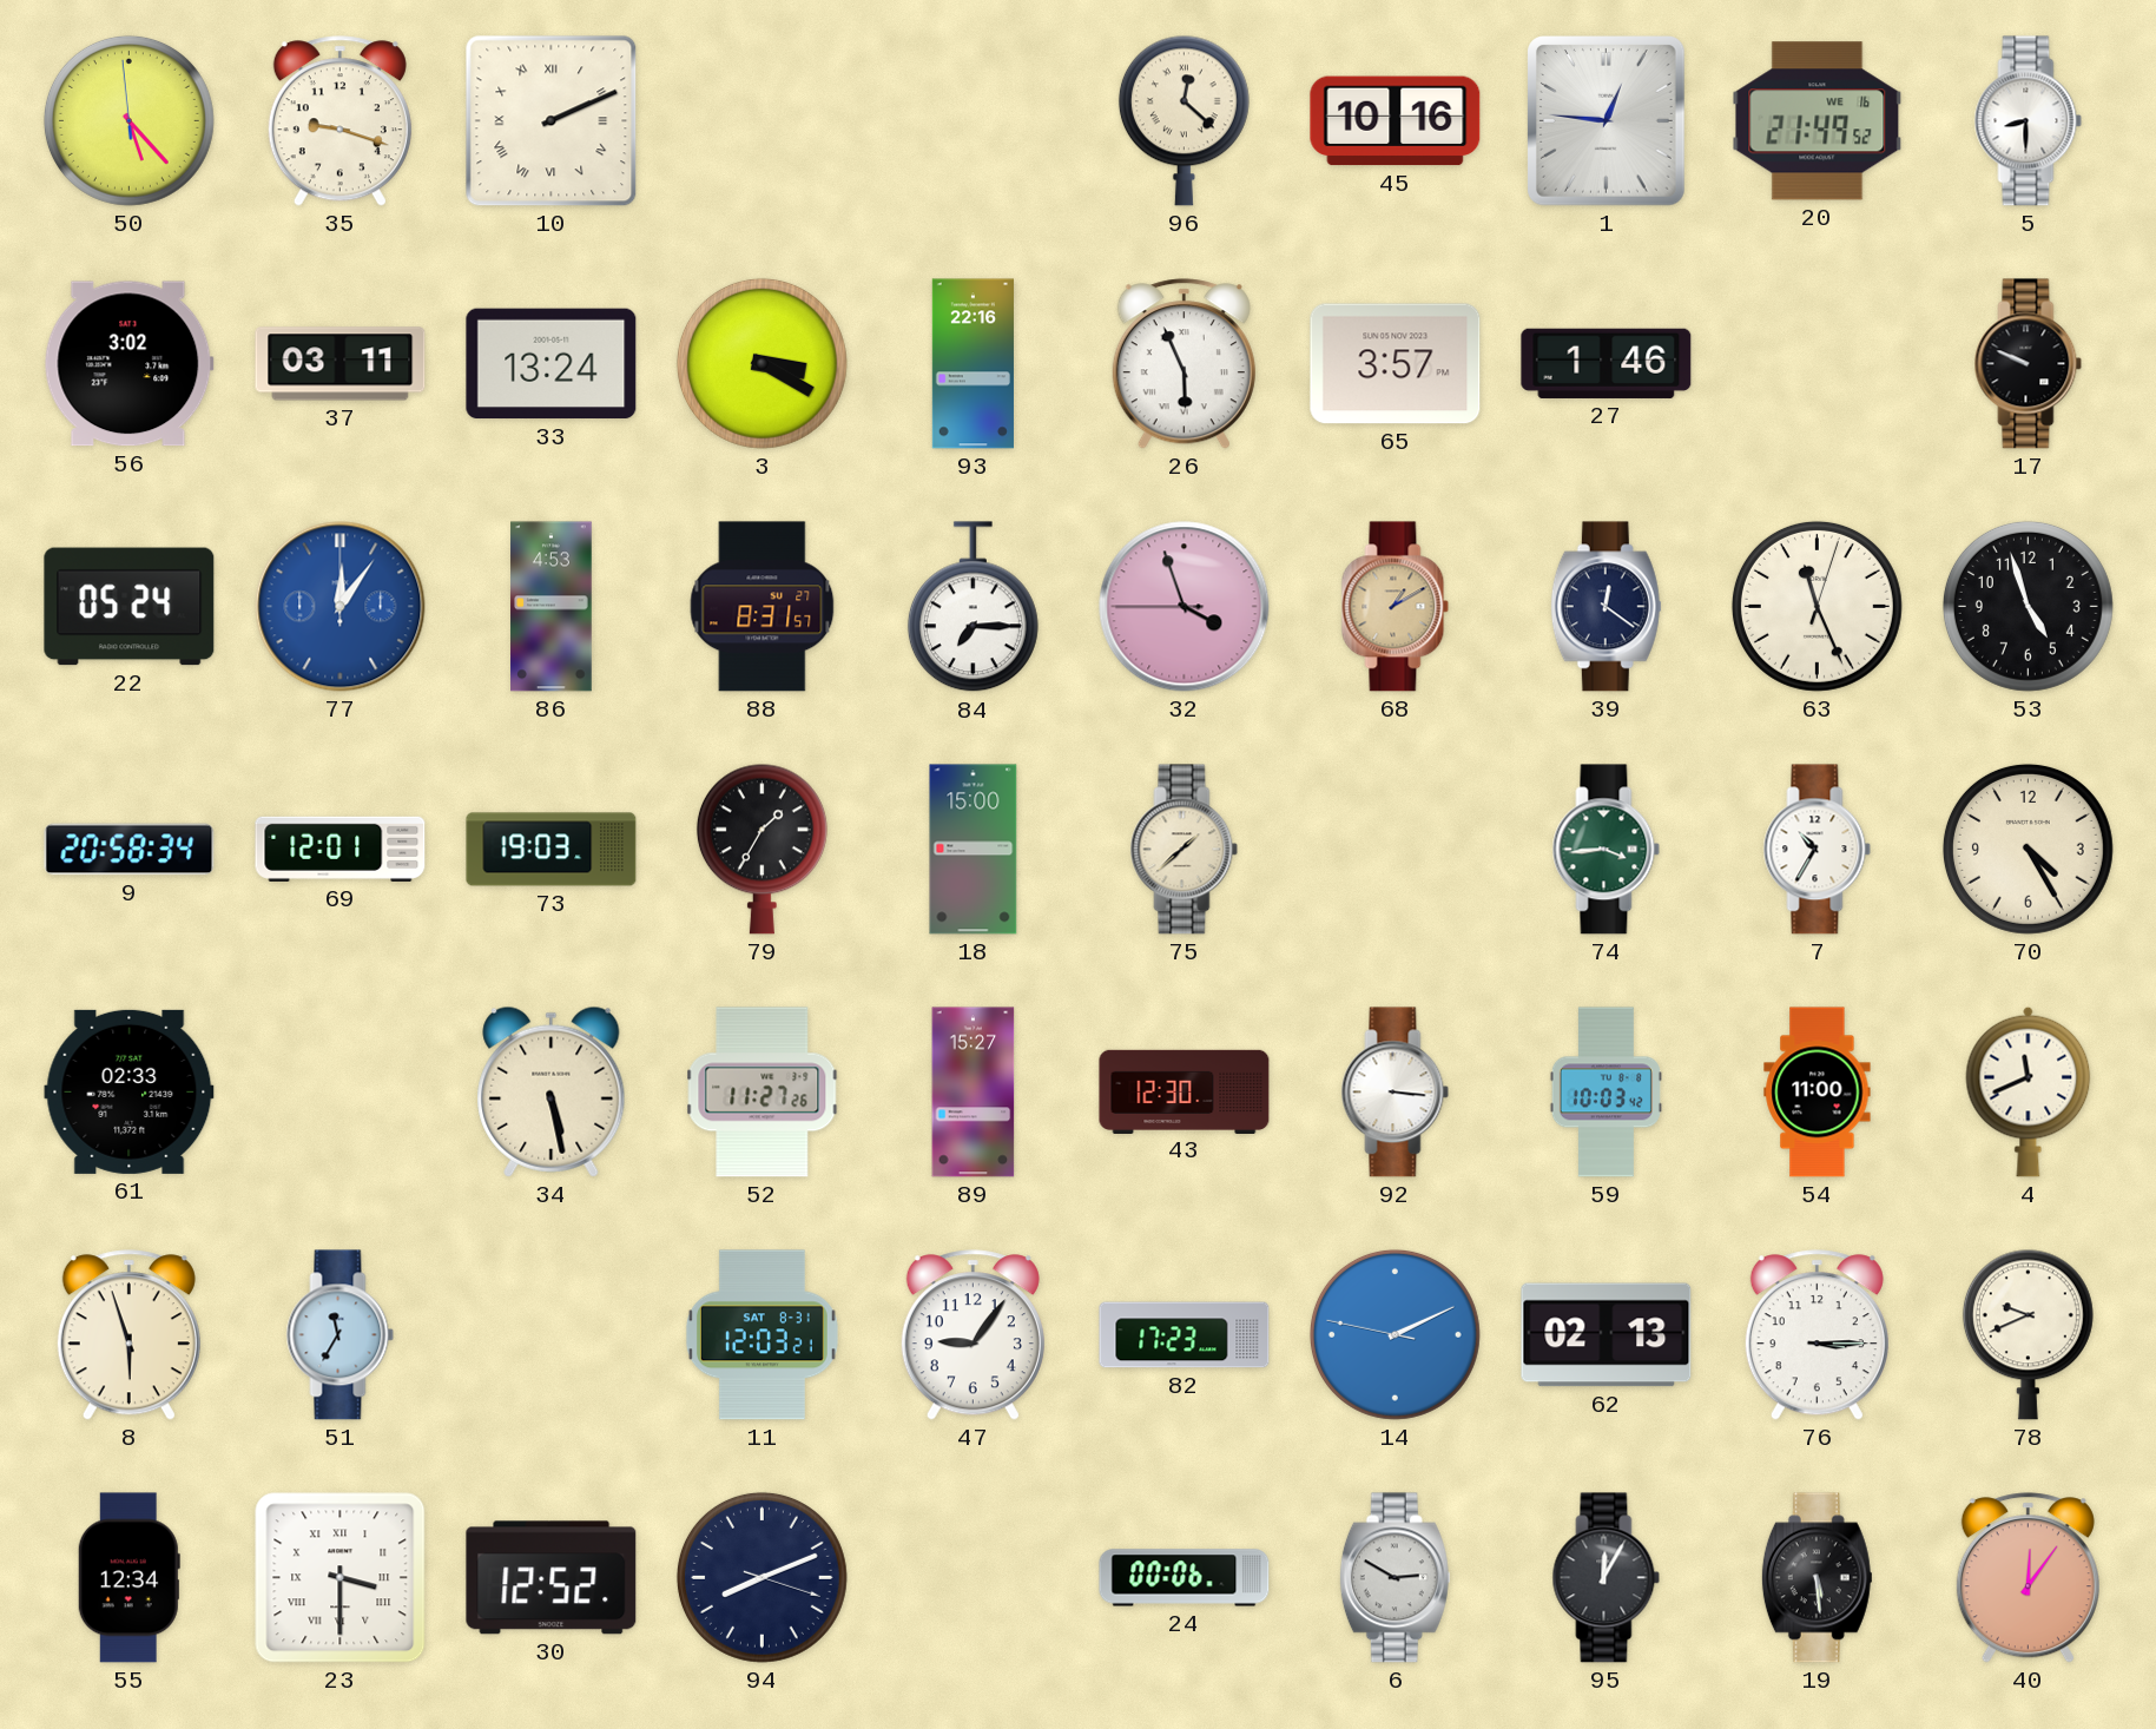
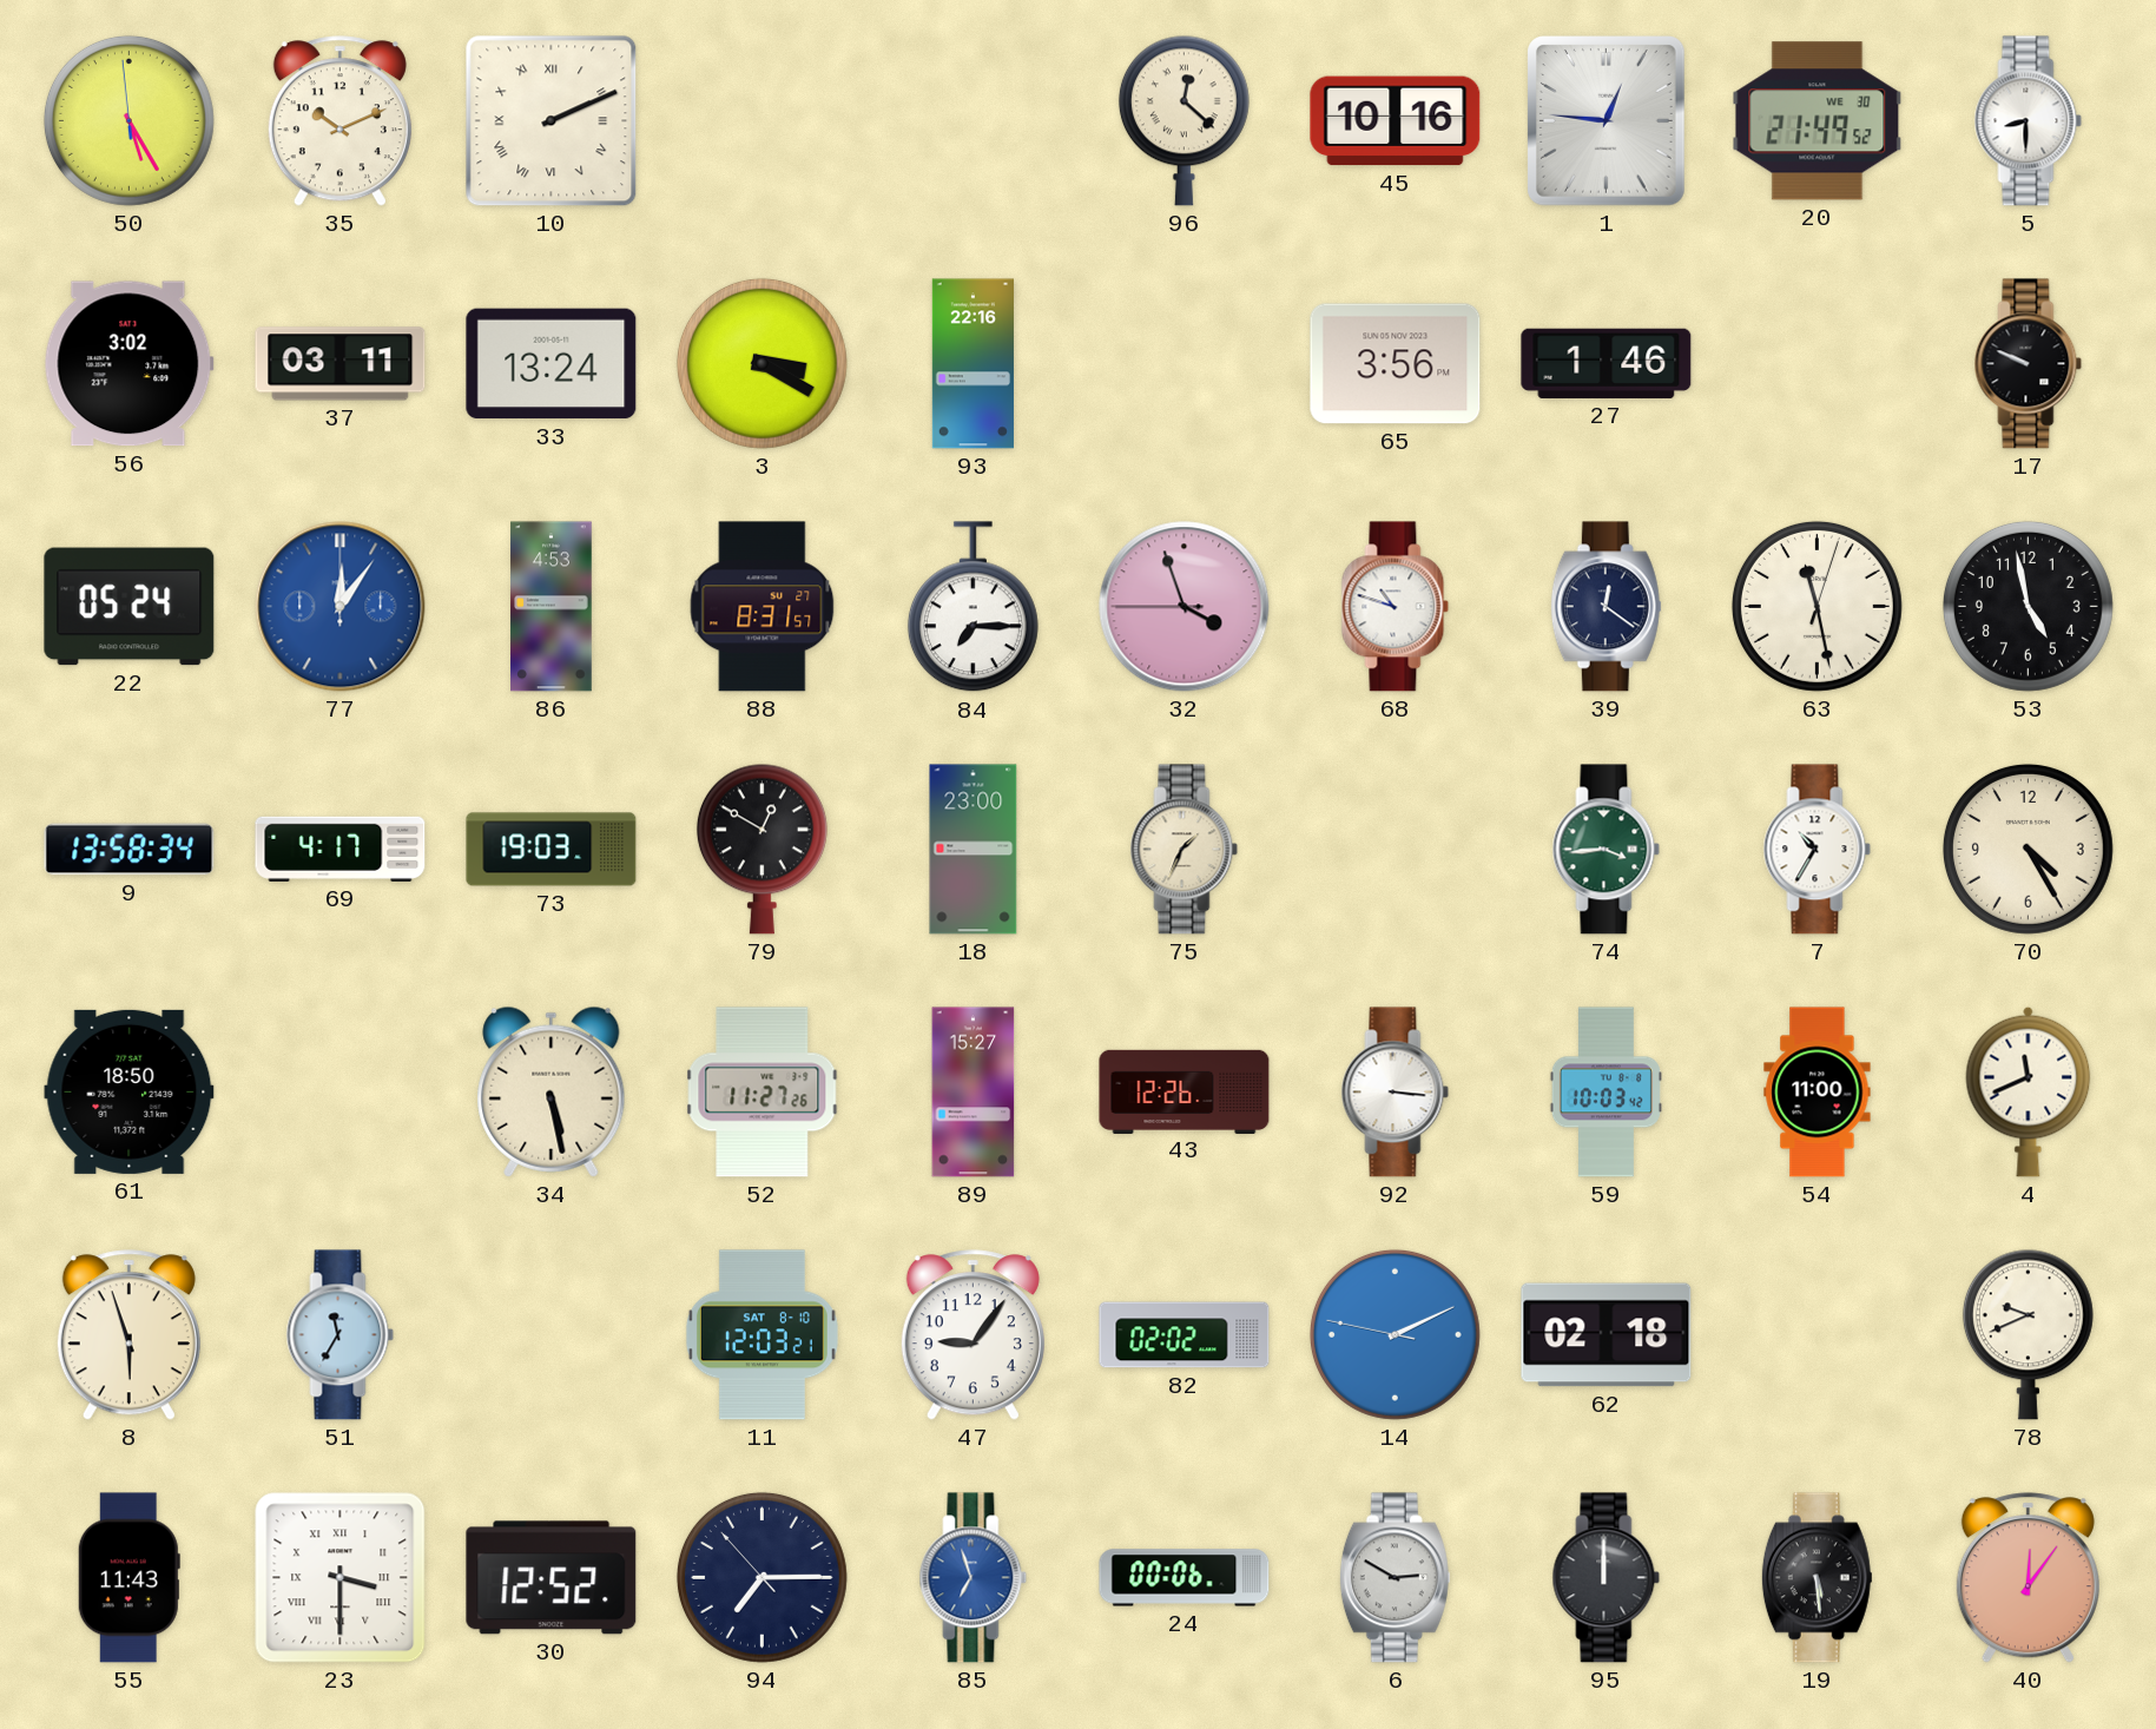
50: 5:22 -> 5:24 (128, 120)
35: 9:18 -> 10:11 (339, 121)
20 date: WE 16 -> WE 30 (1818, 121)
26: 5:56 -> none (1184, 364)
65: 3:57 -> 3:56 (1396, 364)
68: 1:10 -> 10:48 (1396, 607)
68 dial: champagne -> white (1396, 607)
63: 11:26 -> 11:28 (1817, 606)
53: 4:57 -> 4:58 (2028, 606)
9: 20:58 -> 13:58 (130, 850)
69: 12:01 -> 4:17 (341, 849)
79: 1:35 -> 12:50 (761, 849)
18: 15:00 -> 23:00 (974, 850)
75: 1:38 -> 1:34 (1185, 850)
61: 02:33 -> 18:50 (130, 1091)
43: 12:30 -> 12:26 (1185, 1091)
11 date: SAT 8-31 -> SAT 8-10 (761, 1335)
82: 17:23 -> 02:02 (1185, 1335)
62: 02:13 -> 02:18 (1607, 1335)
76: 3:15 -> none (1817, 1335)
55: 12:34 -> 11:43 (128, 1578)
94: 8:11 -> 7:14 (761, 1577)
85: none -> 6:57 (974, 1578)
95: 12:05 -> 12:00 (1607, 1578)
